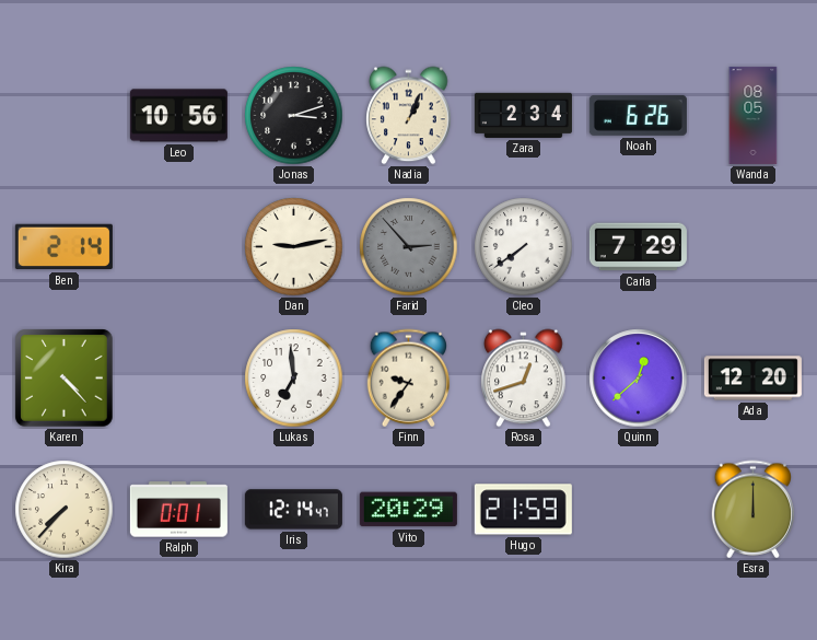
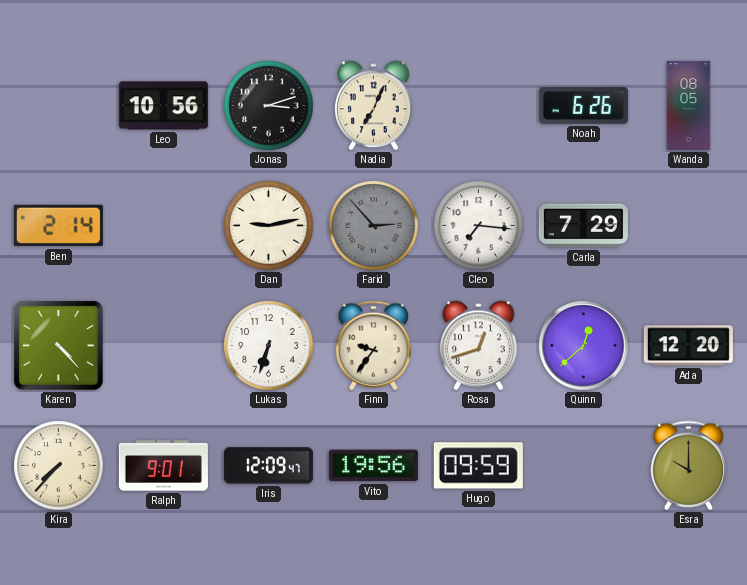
Nadia: 1:04 -> 7:04 (374, 106)
Zara: 2:34 -> none (523, 115)
Cleo: 7:39 -> 7:16 (479, 226)
Lukas: 6:59 -> 6:33 (269, 346)
Ralph: 0:01 -> 9:01 (163, 466)
Iris: 12:14 -> 12:09 (268, 466)
Vito: 20:29 -> 19:56 (373, 466)
Hugo: 21:59 -> 09:59 (478, 466)
Esra: 12:00 -> 10:00 (689, 466)
